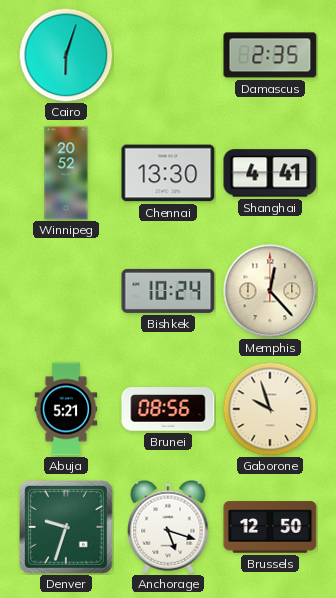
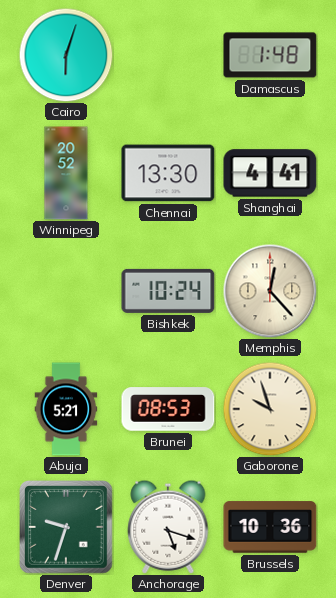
Damascus: 2:35 -> 1:48 (270, 55)
Brunei: 08:56 -> 08:53 (168, 409)
Brussels: 12:50 -> 10:36 (270, 527)
